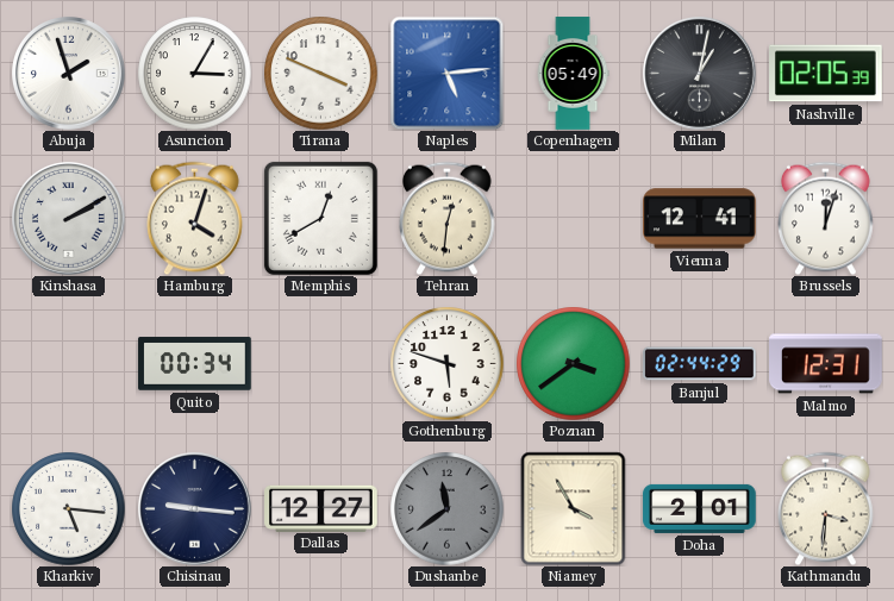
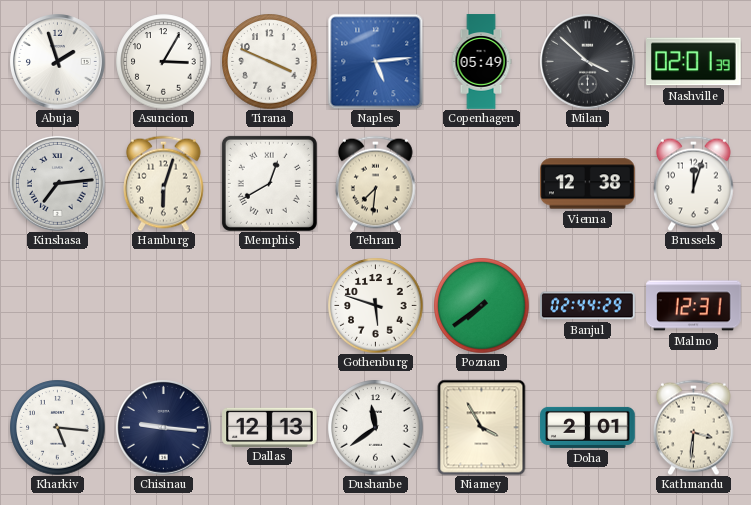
Milan: 1:02 -> 3:52 (588, 62)
Nashville: 02:05 -> 02:01 (694, 62)
Kinshasa: 2:10 -> 7:14 (58, 184)
Hamburg: 4:03 -> 6:03 (164, 183)
Tehran: 12:31 -> 7:31 (376, 183)
Vienna: 12:41 -> 12:38 (588, 184)
Quito: 00:34 -> none (195, 364)
Poznan: 3:39 -> 7:39 (481, 305)
Dallas: 12:27 -> 12:13 (270, 427)
Dushanbe dial: grey -> white (375, 427)
